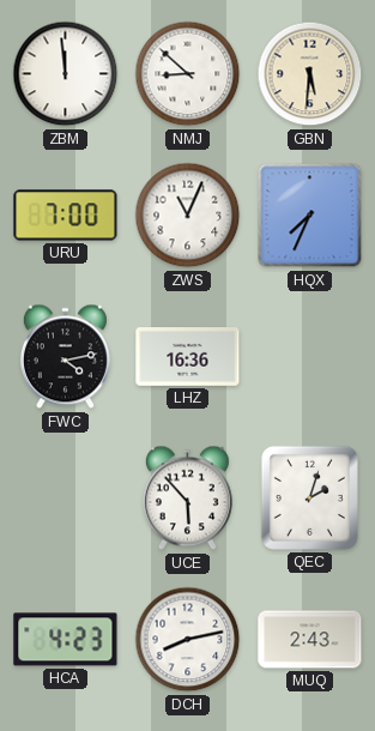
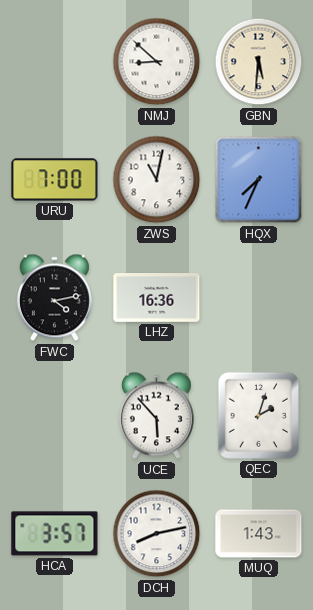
ZBM: 11:59 -> none (66, 74)
ZWS: 11:04 -> 11:02 (157, 180)
HCA: 4:23 -> 3:57 (55, 534)
MUQ: 2:43 -> 1:43 (259, 534)
